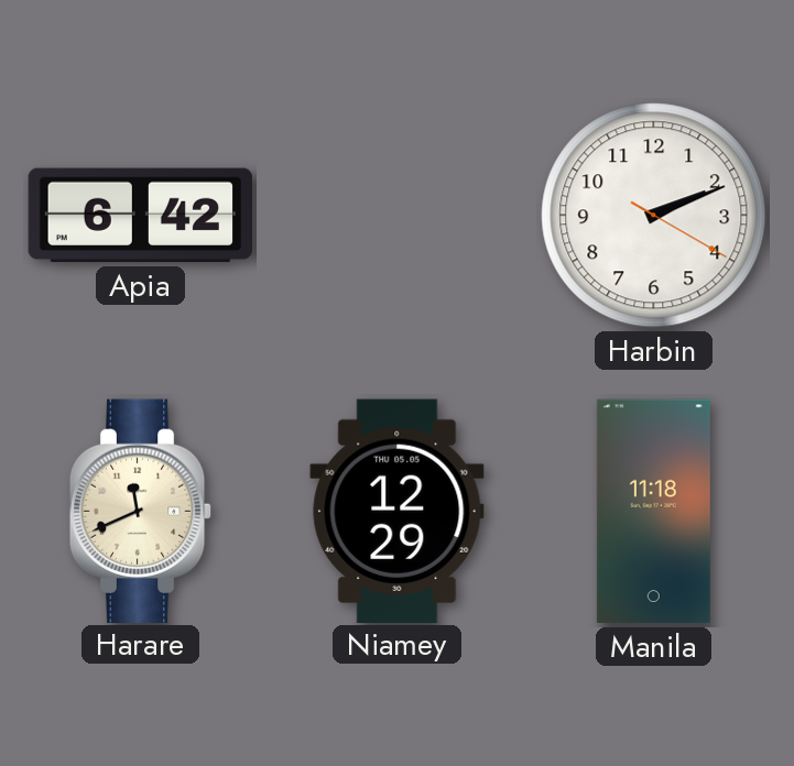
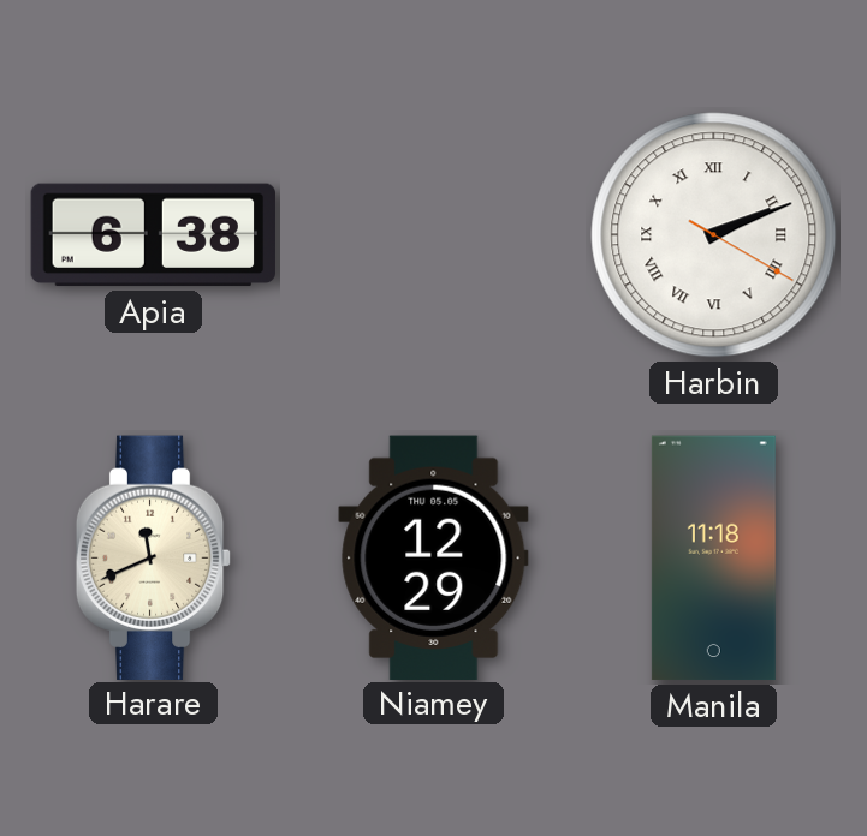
Apia: 6:42 -> 6:38 (154, 235)
Harbin numerals: Arabic -> Roman (714, 235)
